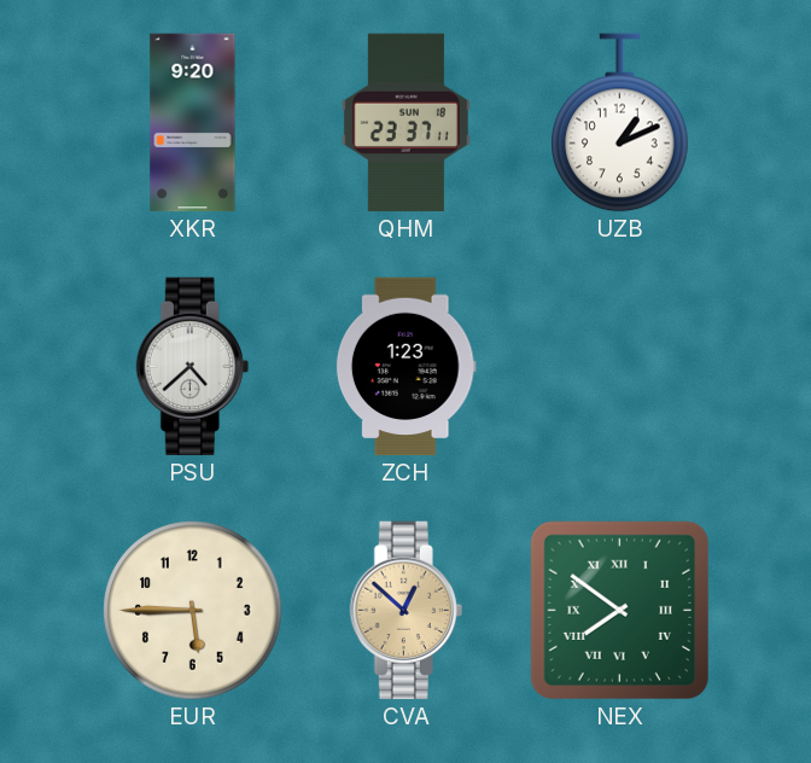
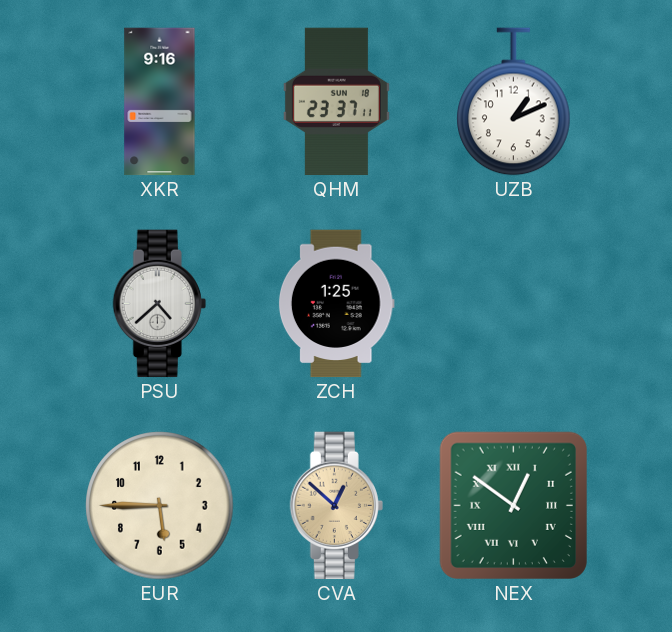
XKR: 9:20 -> 9:16 (160, 102)
ZCH: 1:23 -> 1:25 (336, 304)
NEX: 7:51 -> 12:51 (513, 505)
